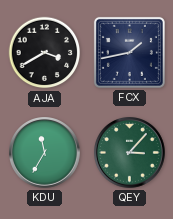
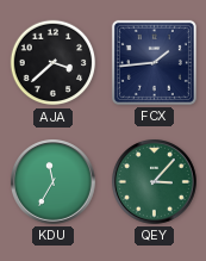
AJA: 3:40 -> 3:38 (54, 63)
FCX: 1:43 -> 1:44 (154, 62)
